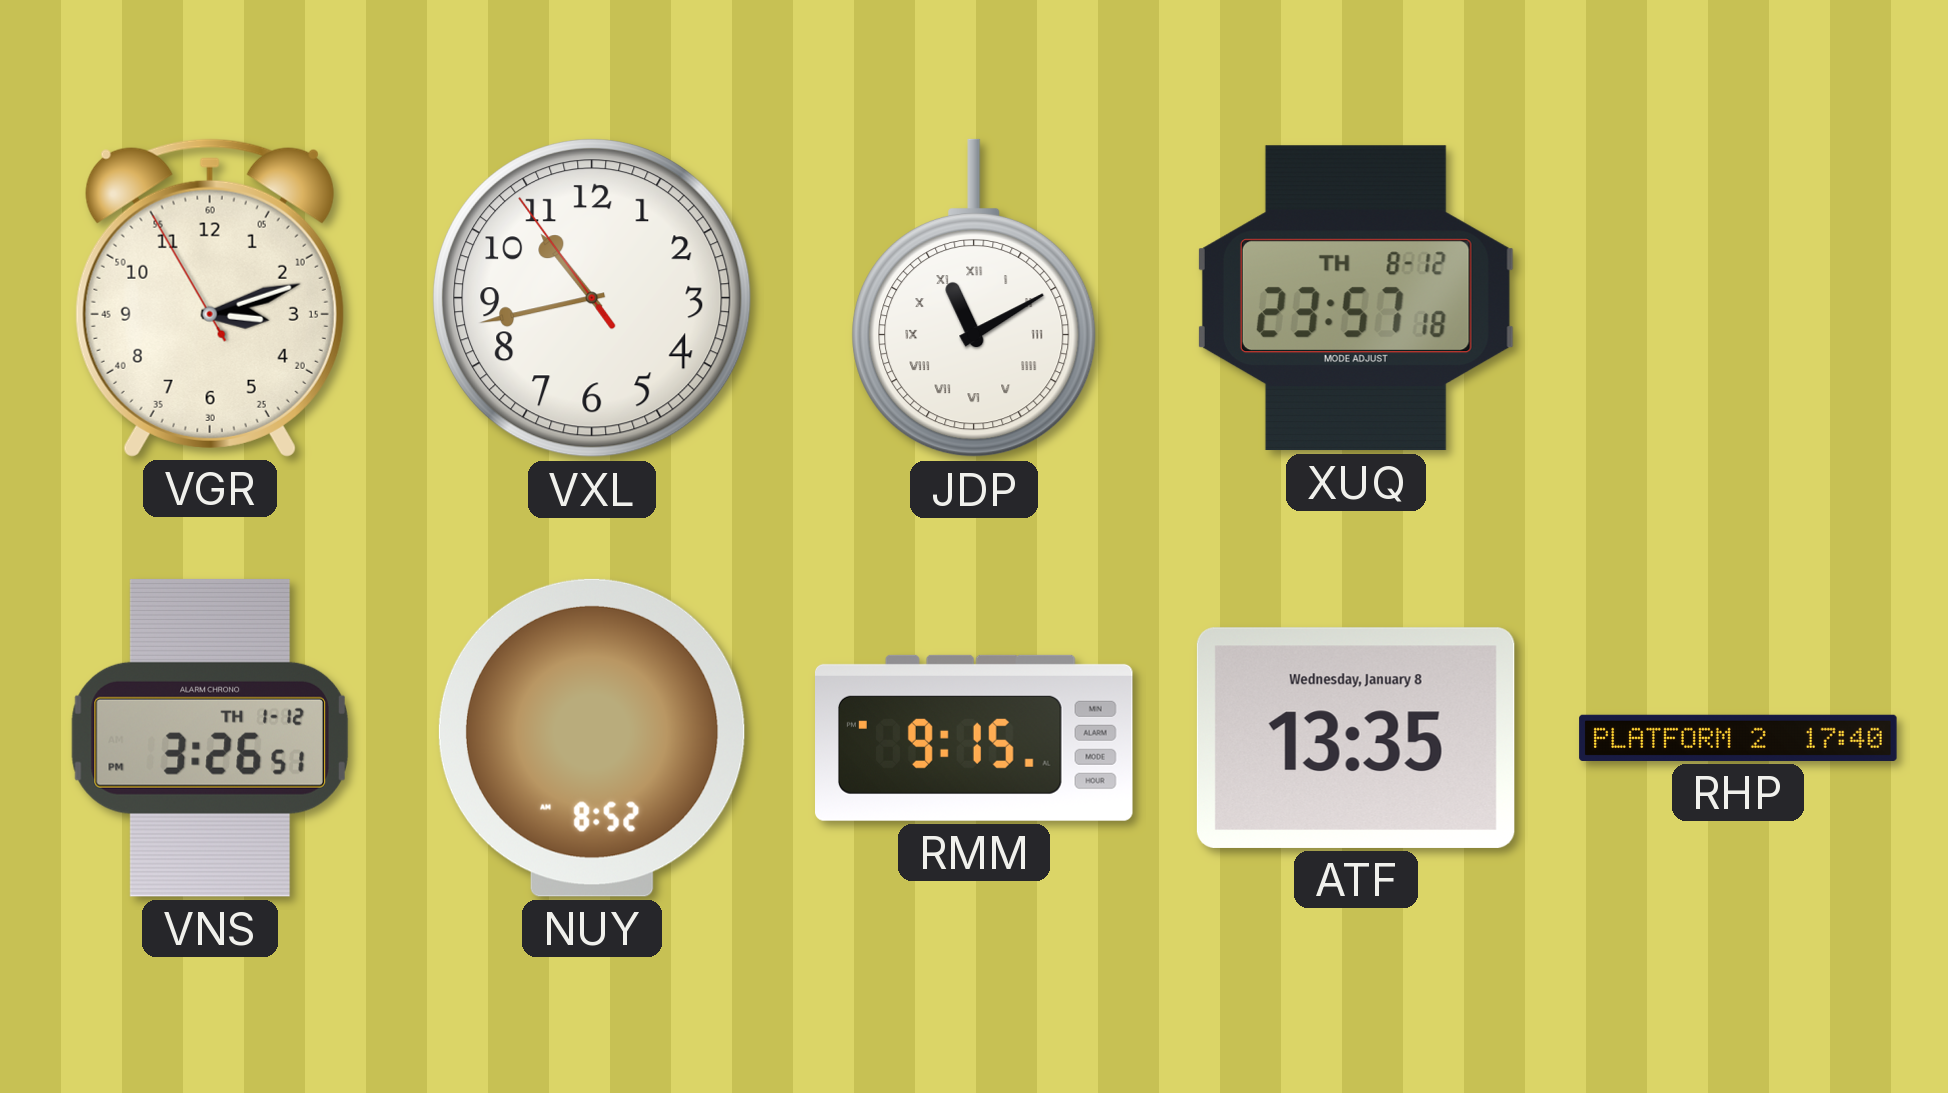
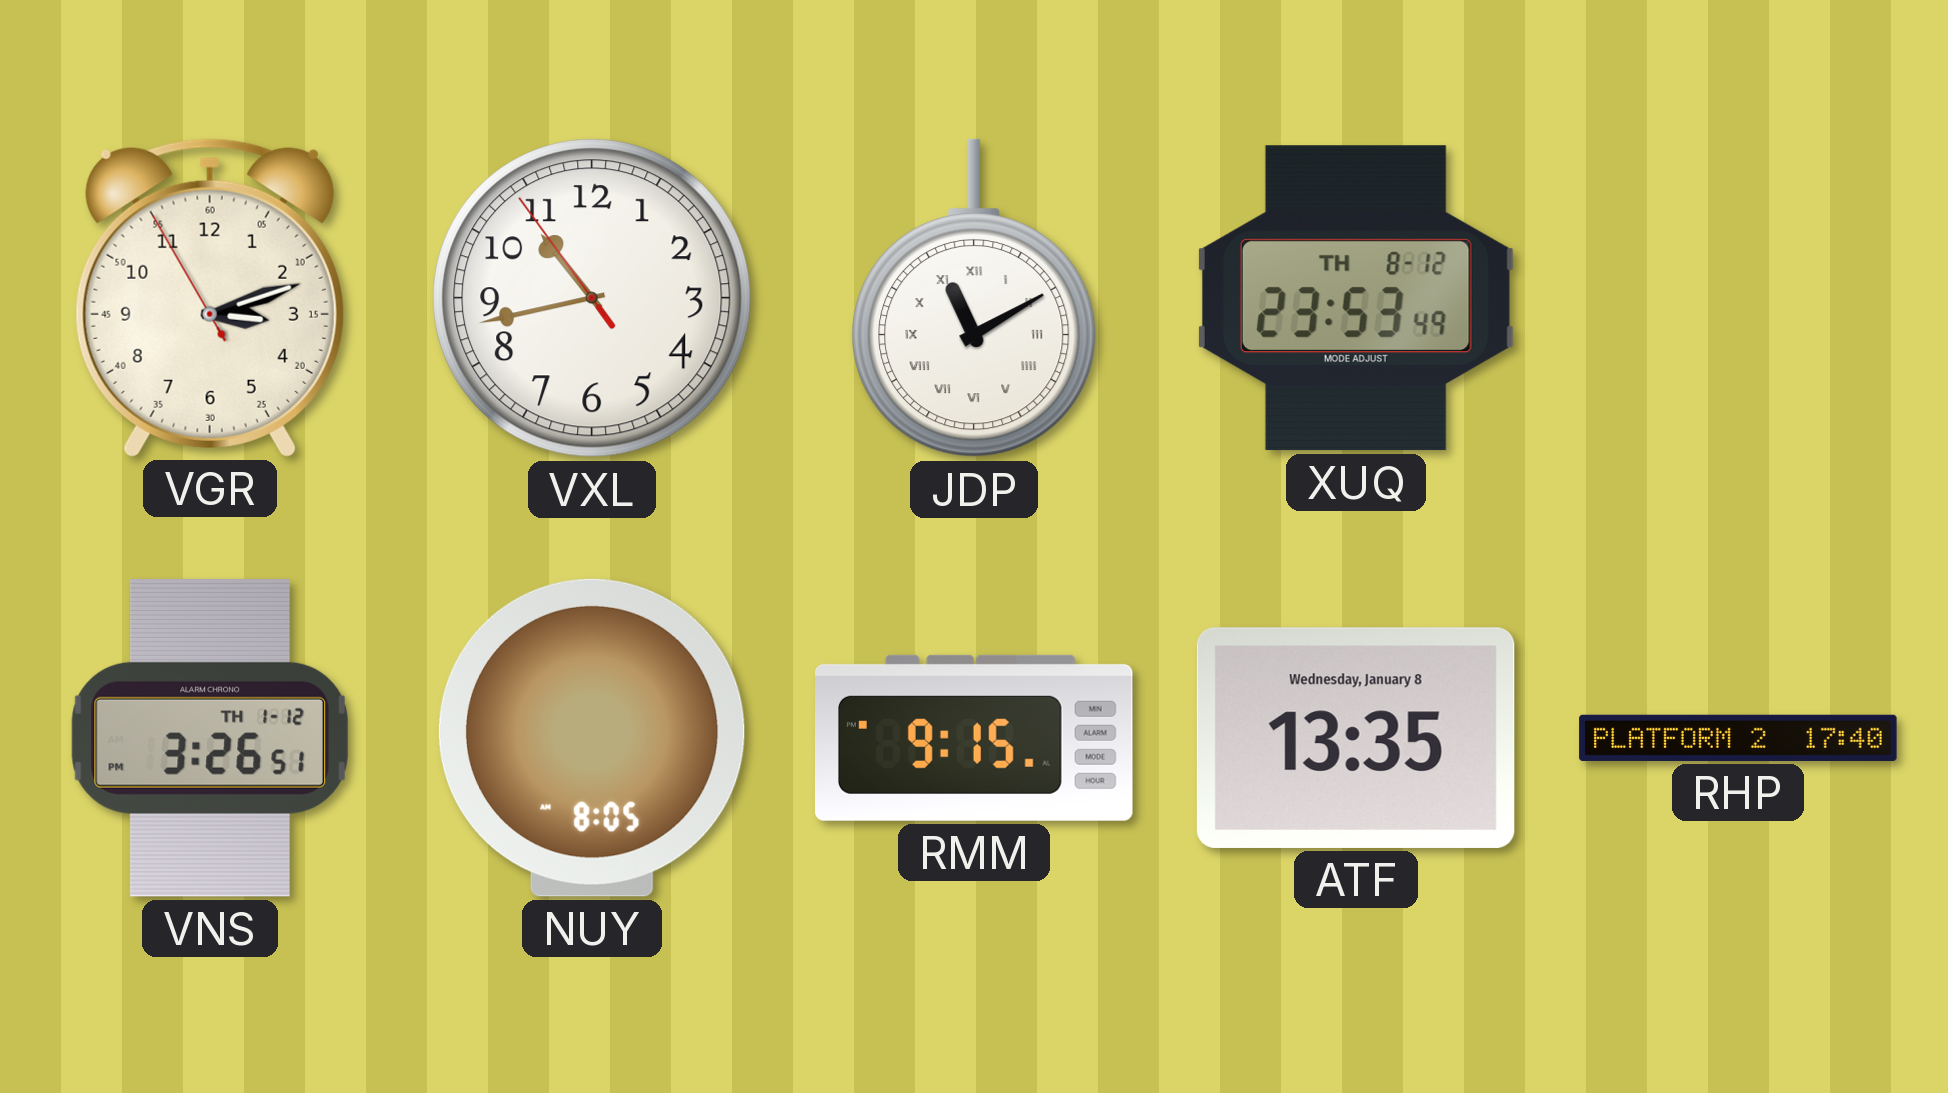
XUQ: 23:57 -> 23:53 (1356, 298)
NUY: 8:52 -> 8:05 (592, 738)
